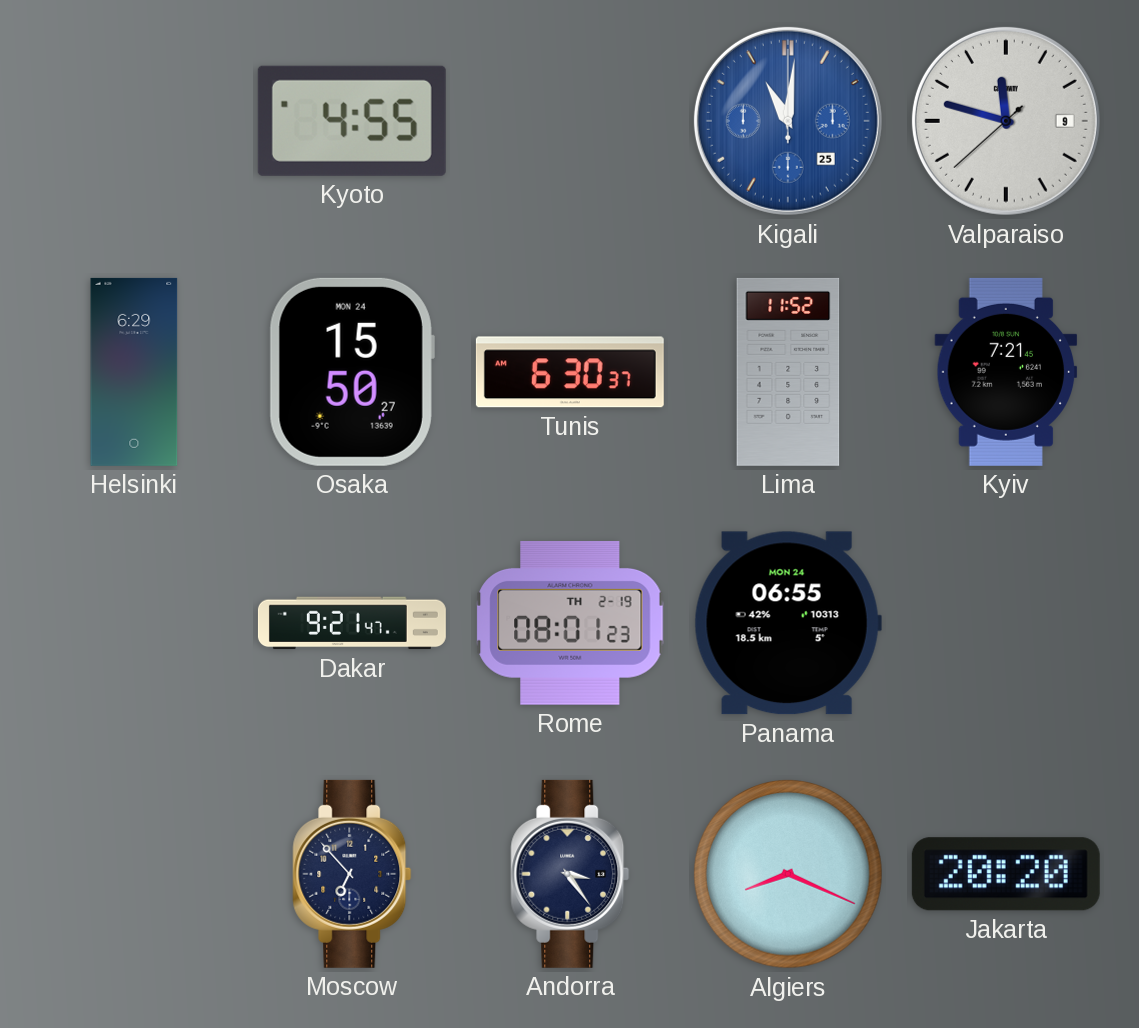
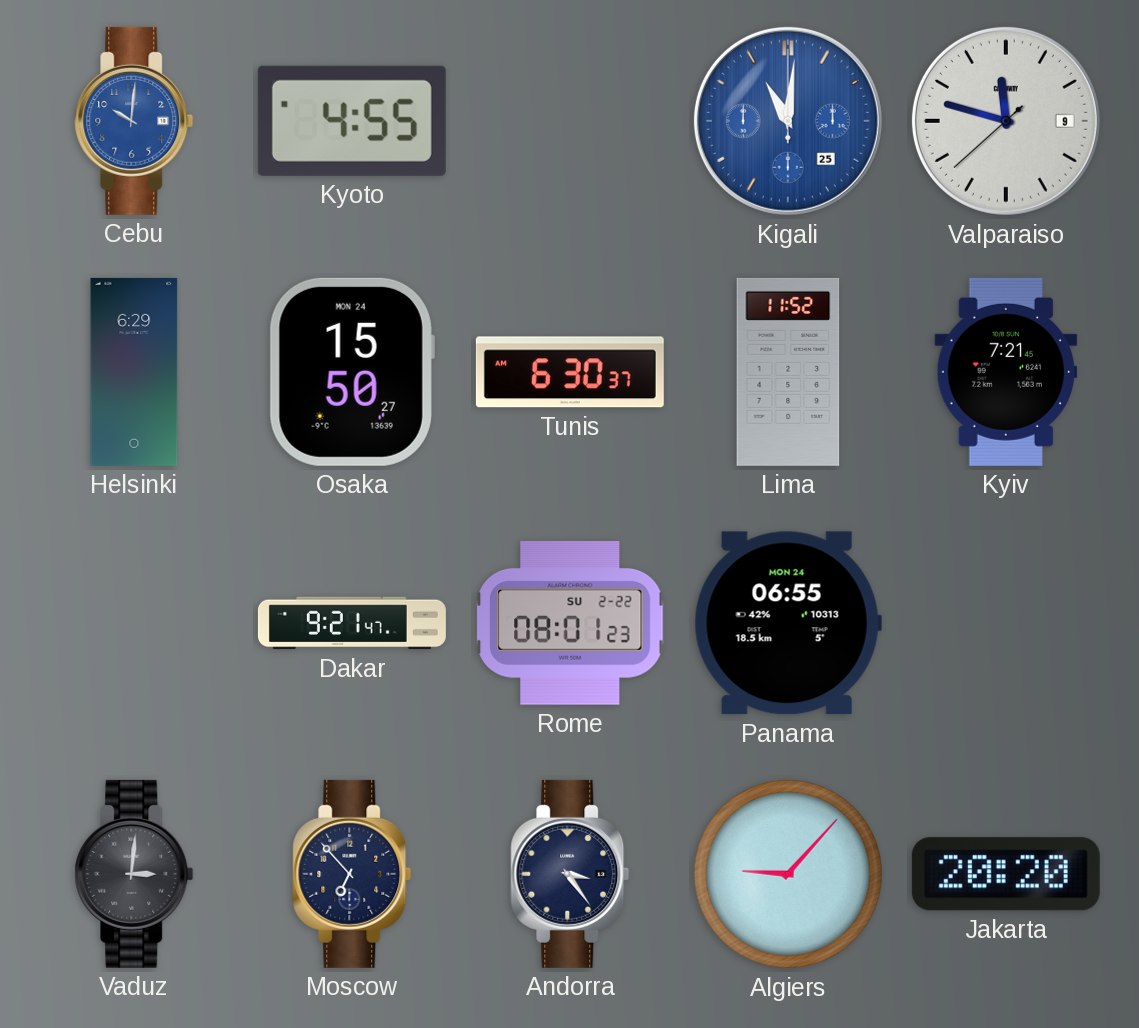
Cebu: none -> 10:01 (134, 121)
Rome date: TH 2-19 -> SU 2-22 (570, 623)
Vaduz: none -> 3:01 (134, 874)
Algiers: 8:19 -> 9:07 (789, 875)
